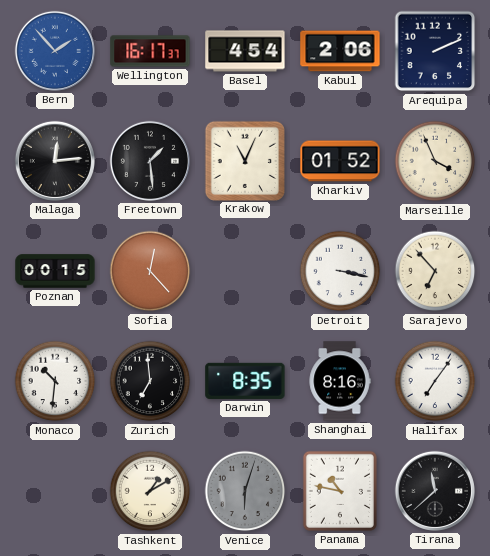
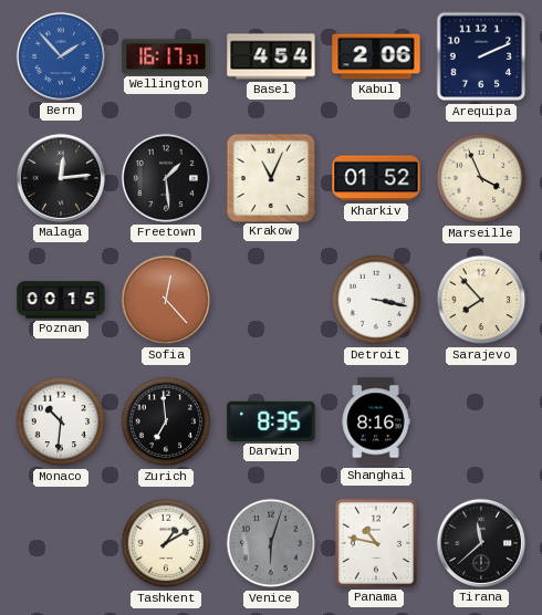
Sarajevo: 6:53 -> 7:53 (481, 300)
Halifax: 7:06 -> none (435, 381)
